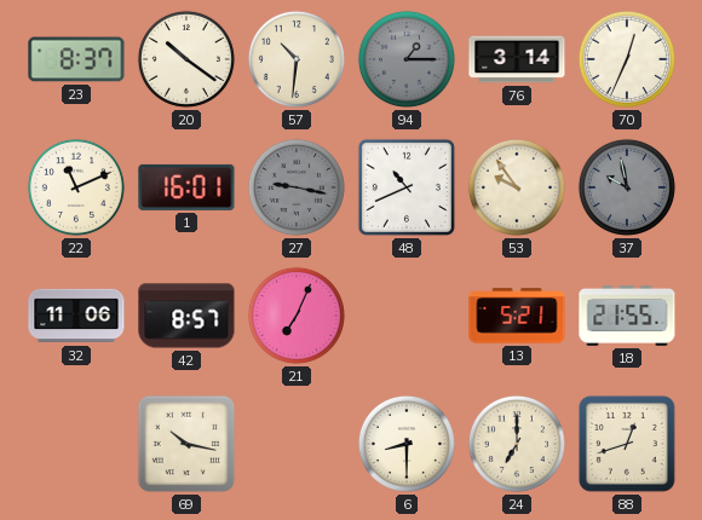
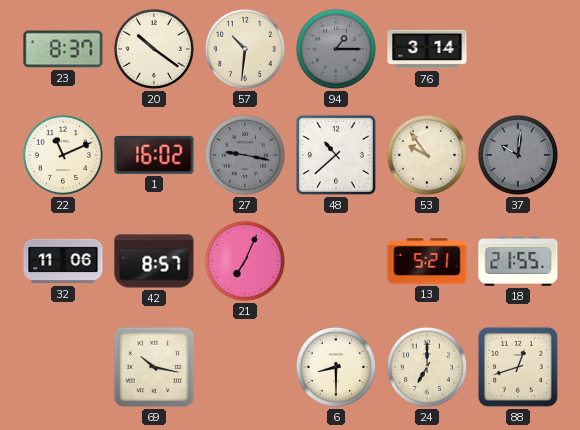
70: 12:34 -> none (627, 59)
1: 16:01 -> 16:02 (154, 155)
48: 10:41 -> 10:38 (336, 155)
37: 9:58 -> 10:01 (518, 155)
